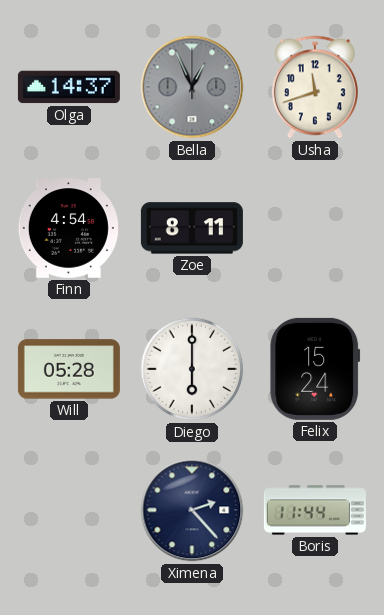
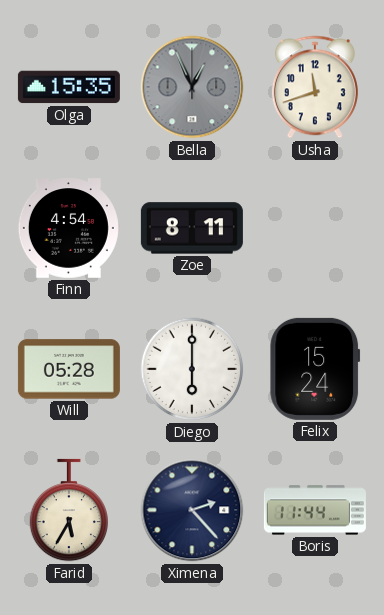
Olga: 14:37 -> 15:35 (69, 87)
Farid: none -> 5:35 (69, 510)
